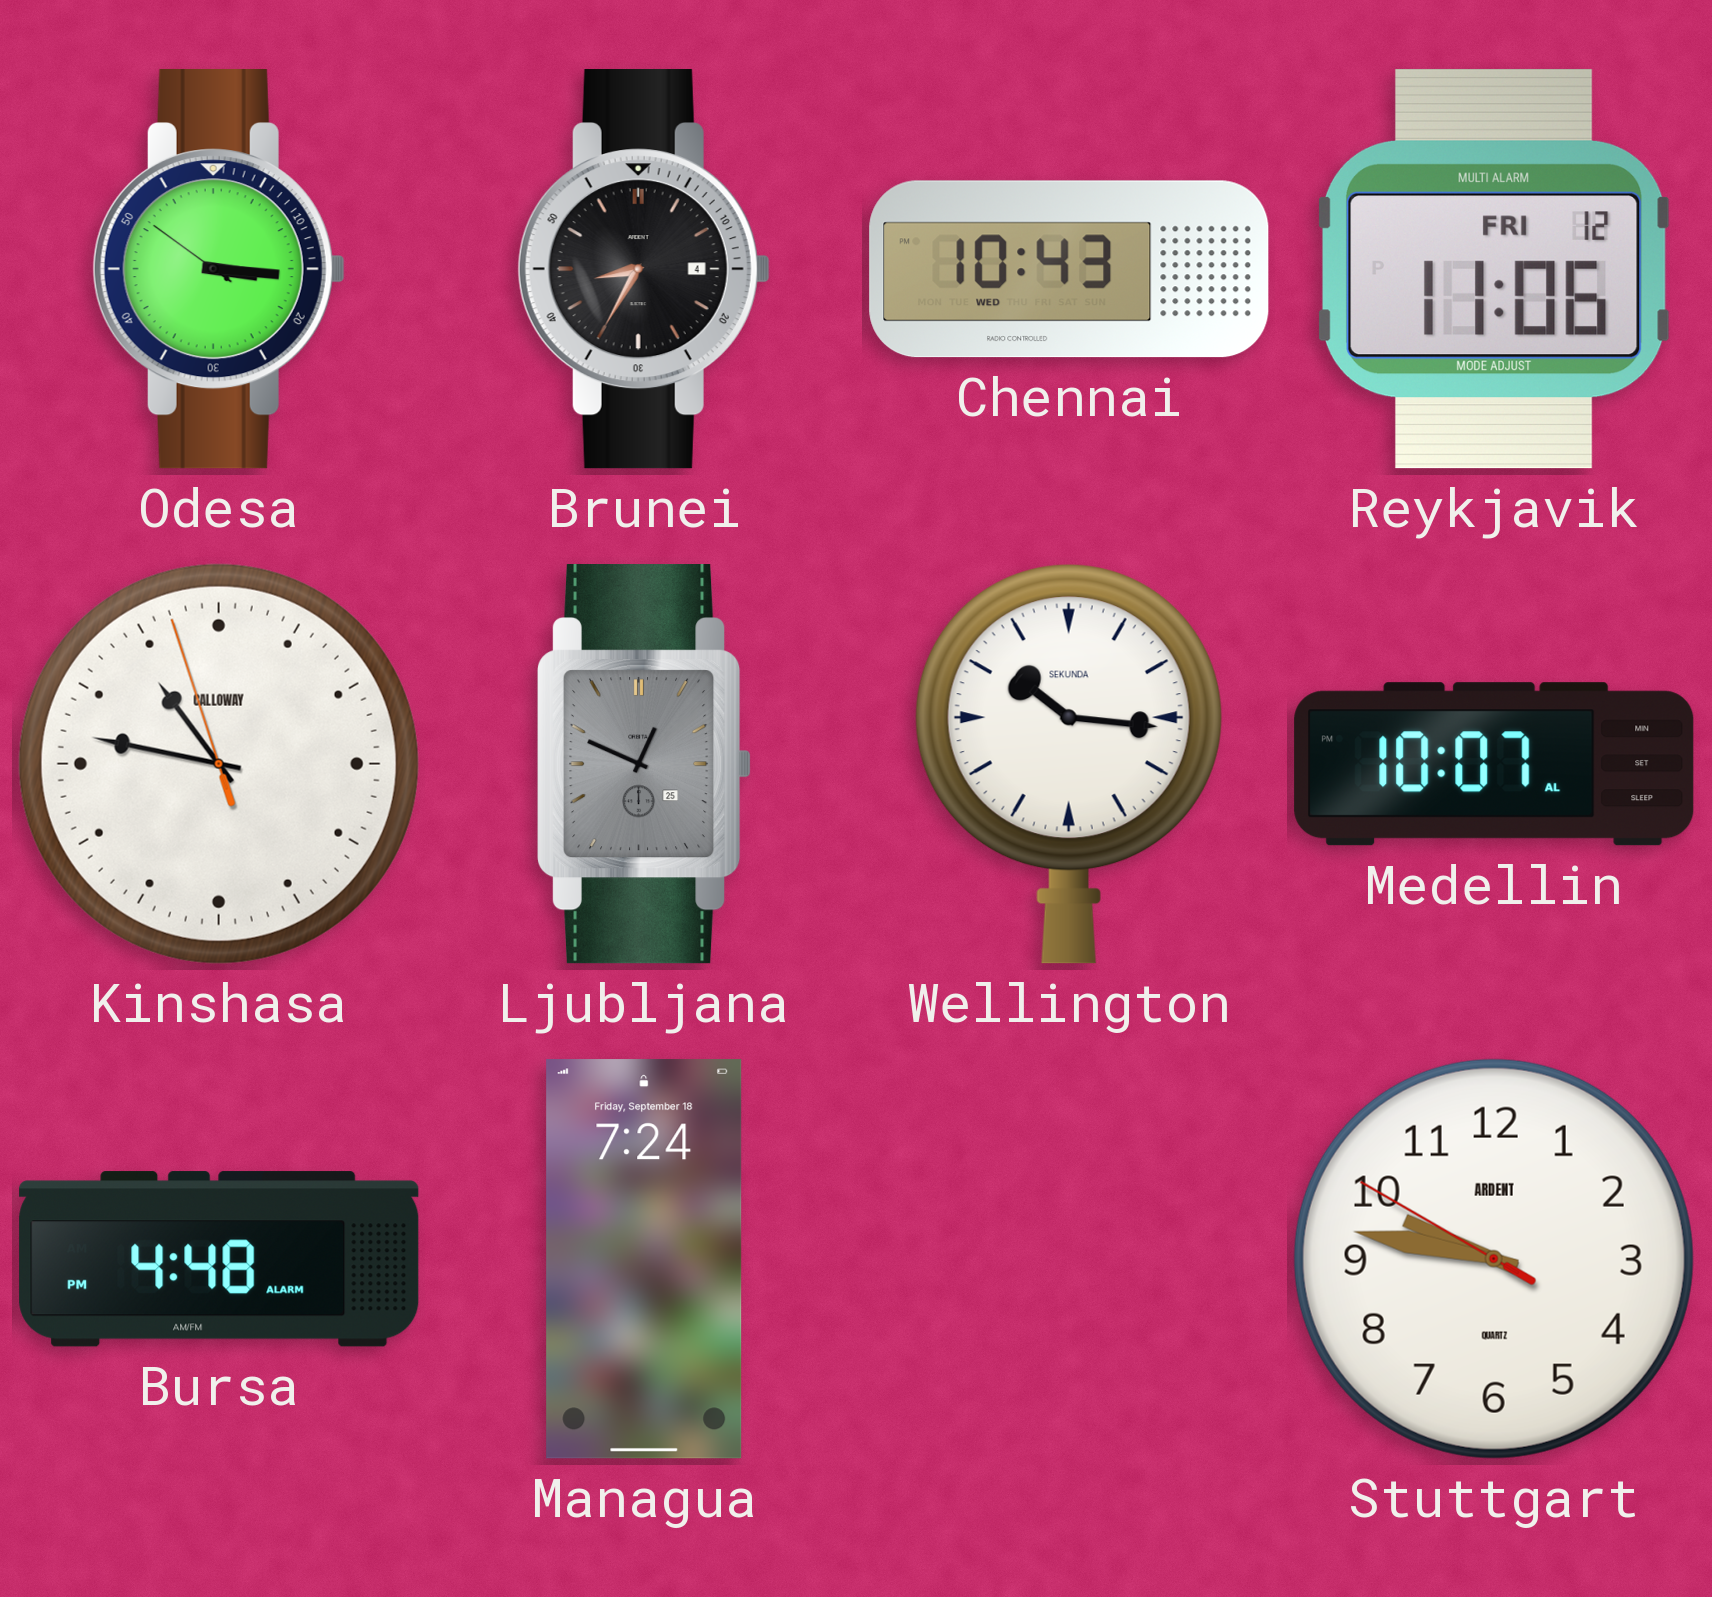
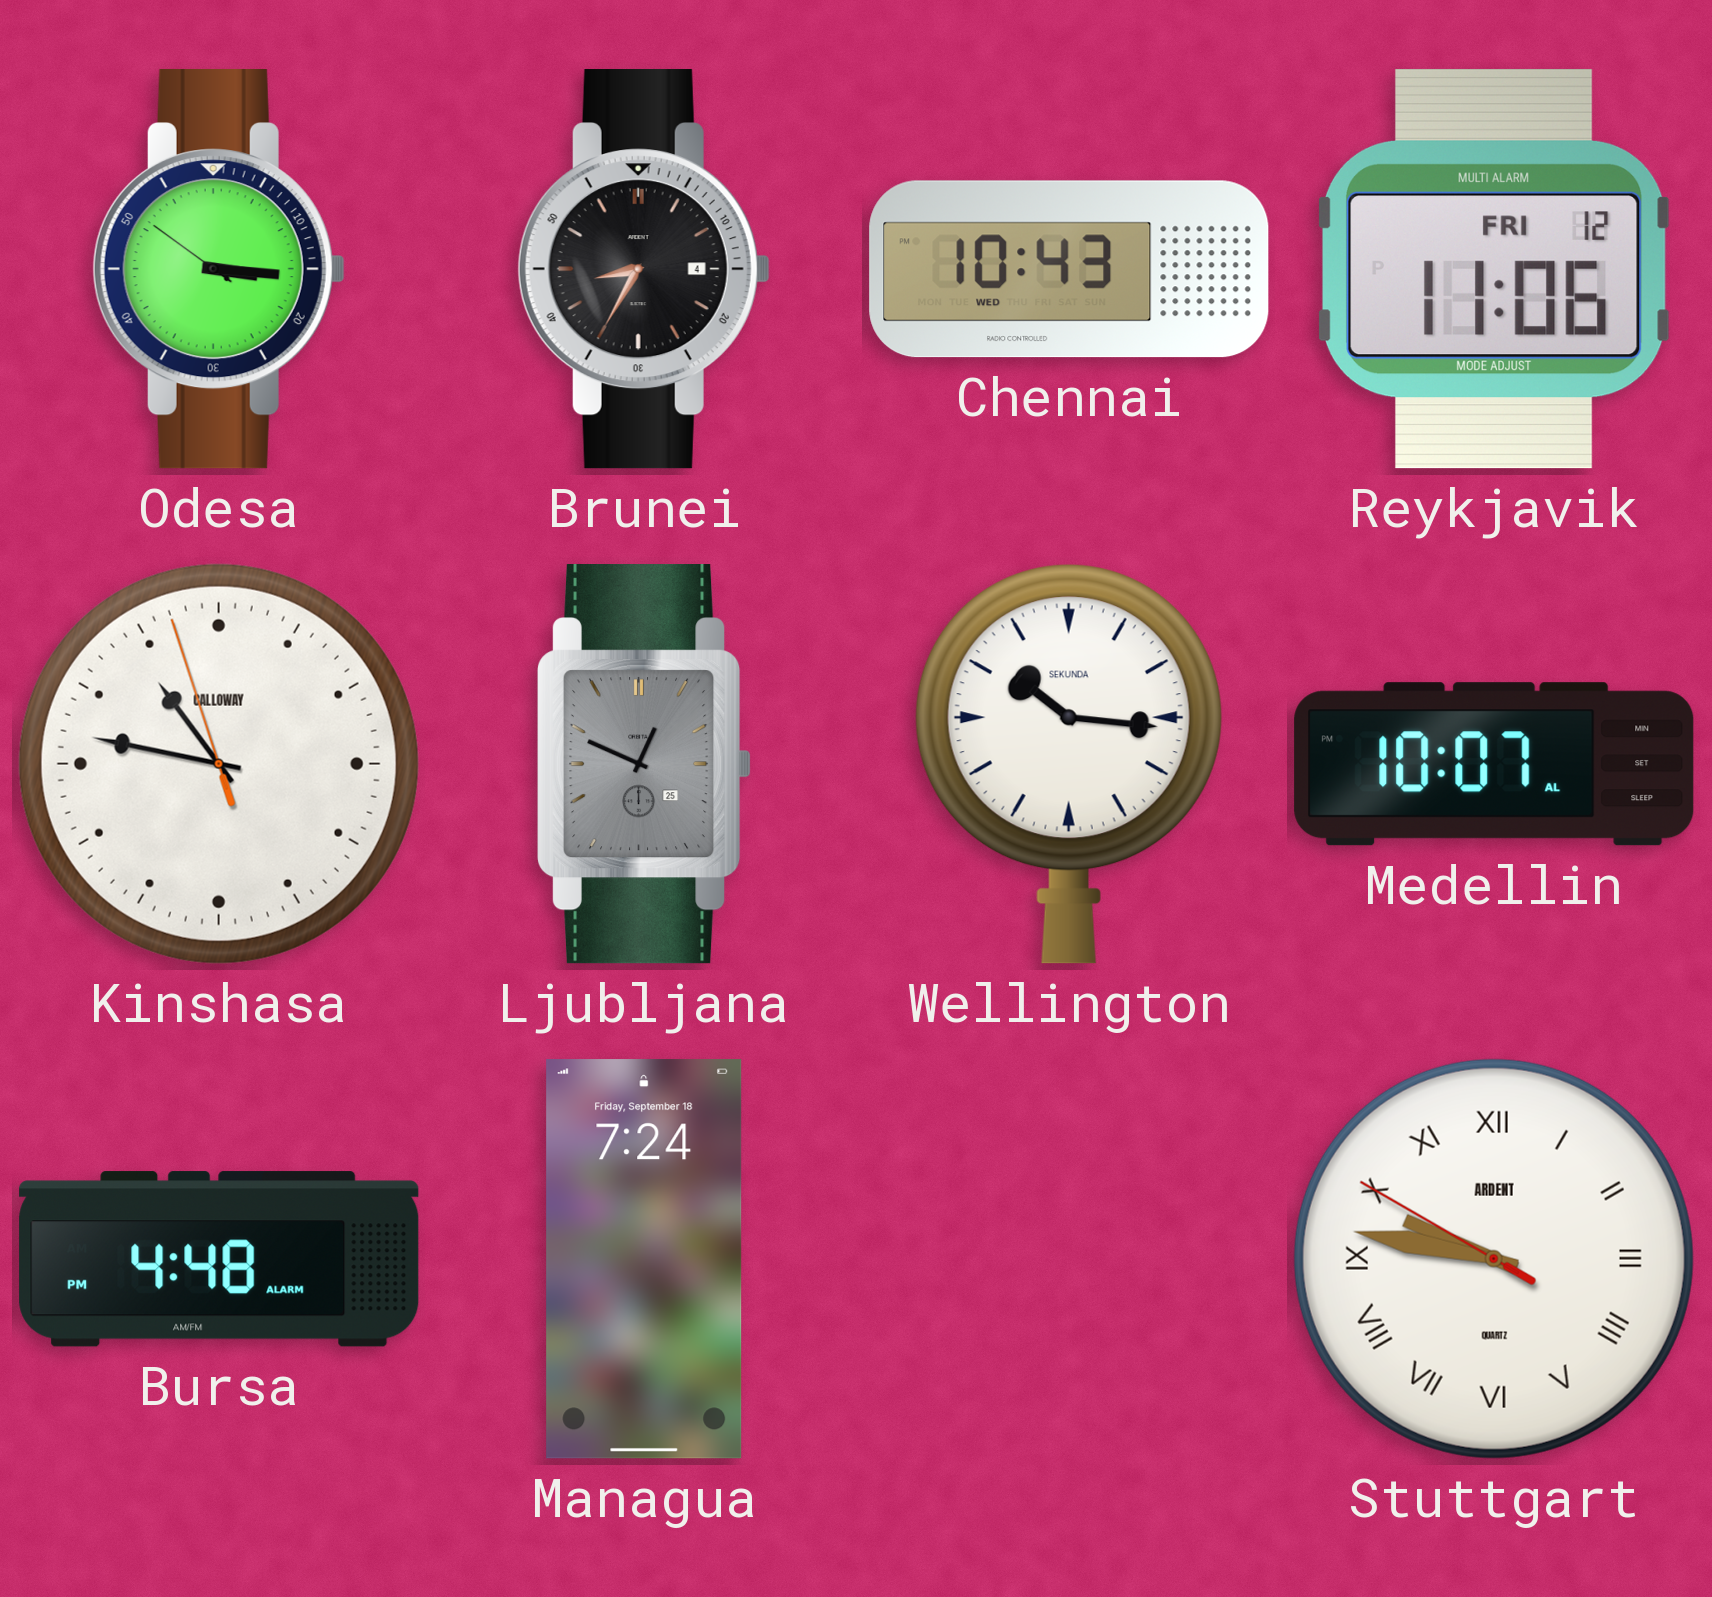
Stuttgart numerals: Arabic -> Roman (1494, 1259)
